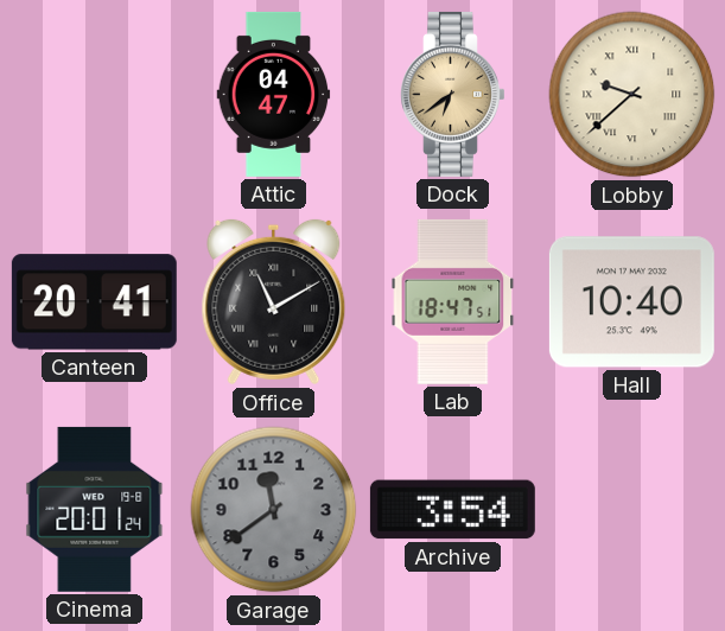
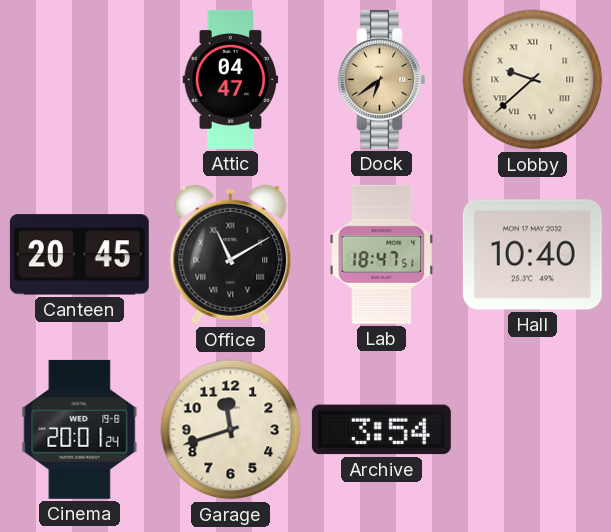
Canteen: 20:41 -> 20:45 (79, 255)
Garage: 11:39 -> 11:42 (231, 430)
Garage dial: grey -> cream (231, 430)
